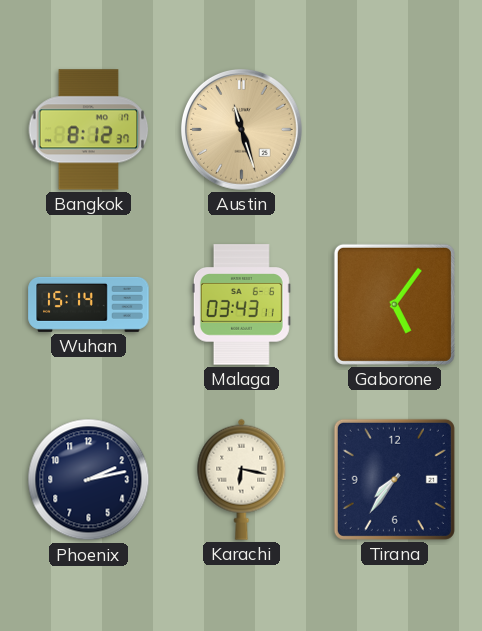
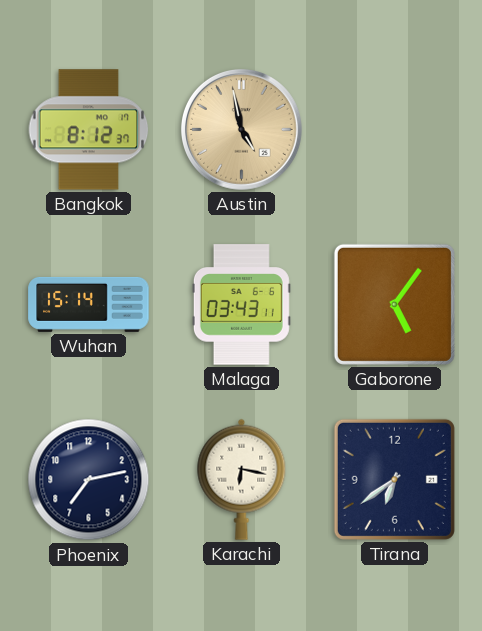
Austin: 11:27 -> 4:58 (241, 129)
Phoenix: 2:13 -> 7:13 (89, 480)
Tirana: 7:36 -> 6:39 (394, 479)
